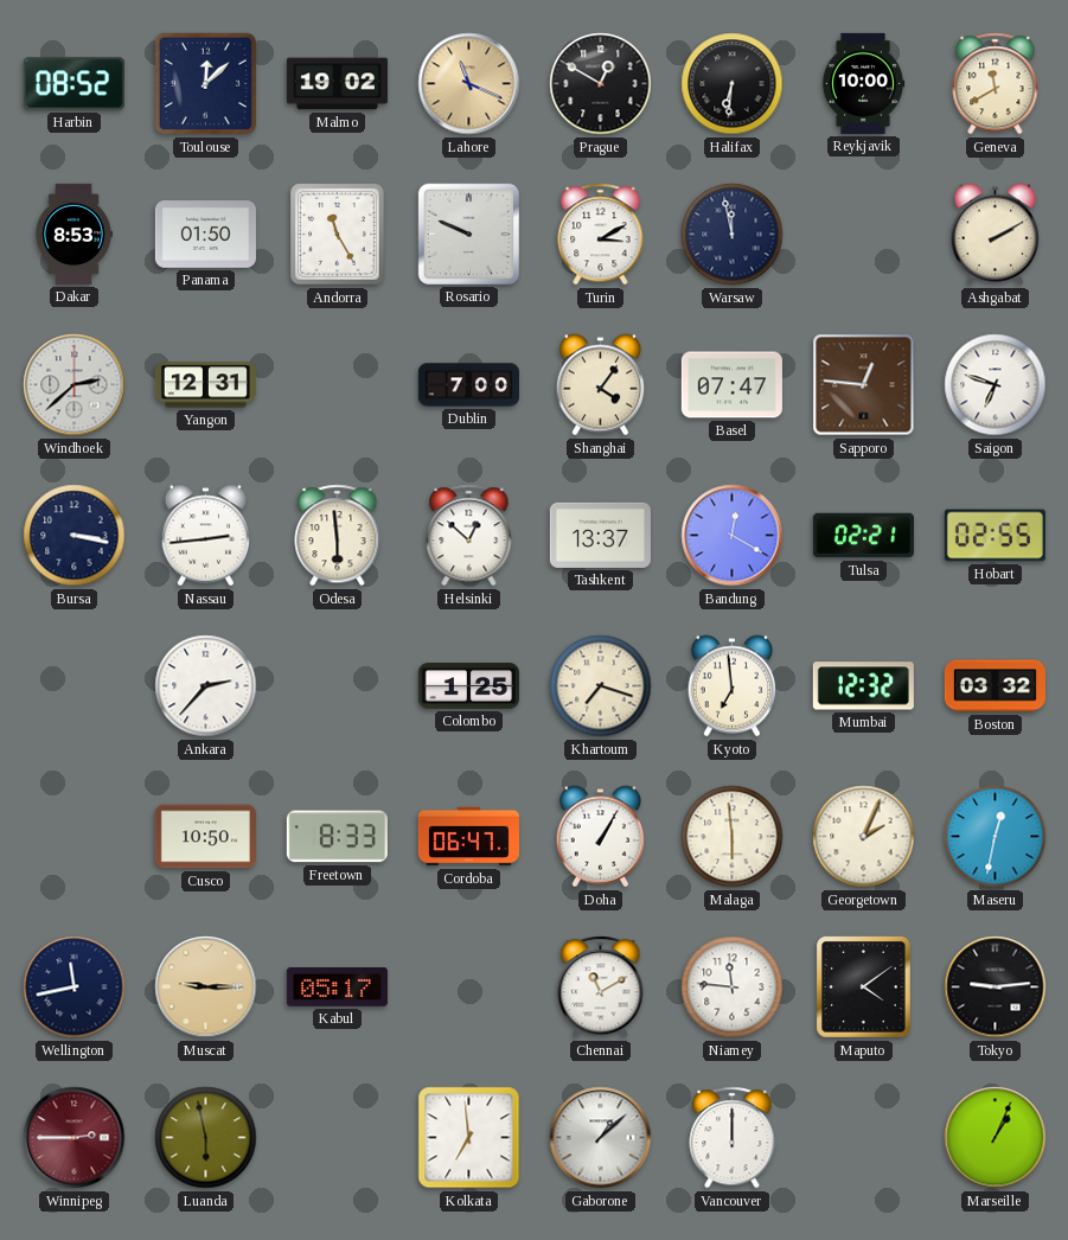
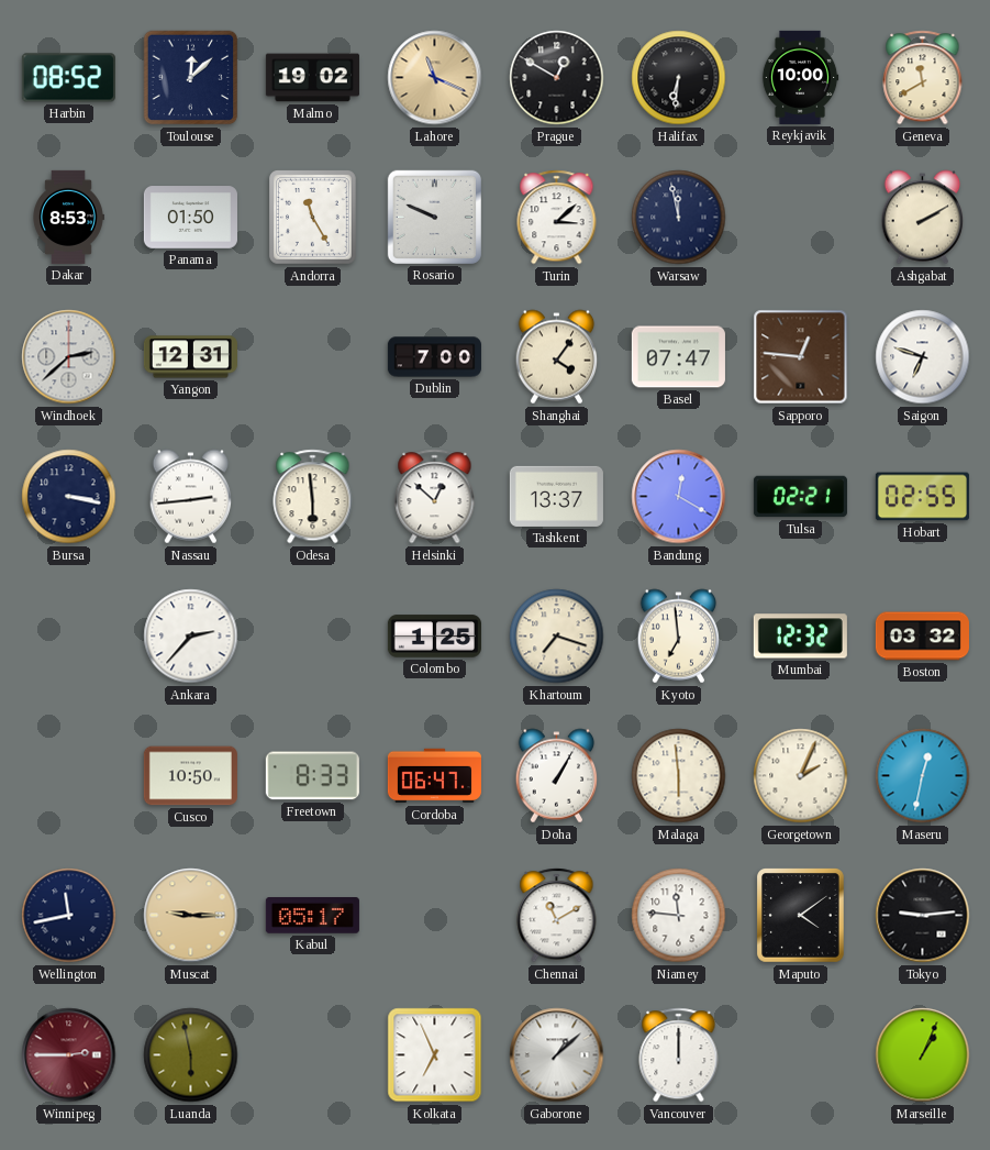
Turin: 3:10 -> 3:08 (557, 218)
Kolkata: 6:59 -> 6:56 (435, 1055)
